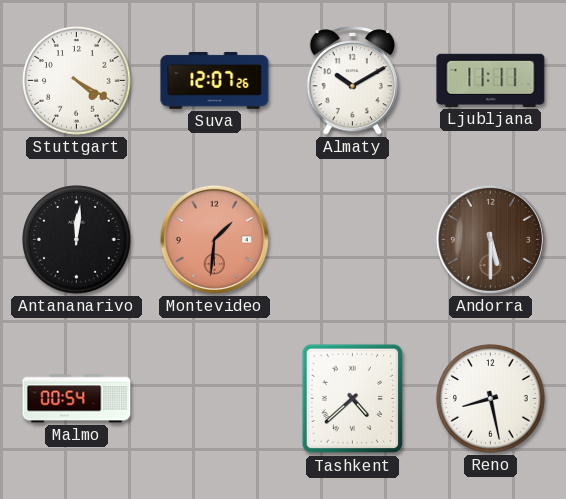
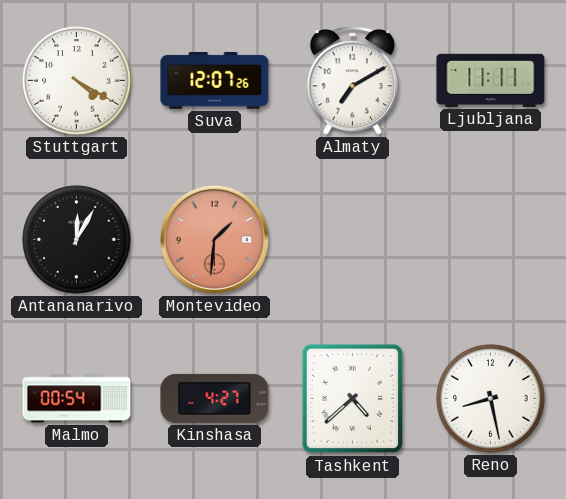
Almaty: 10:10 -> 7:10 (352, 81)
Antananarivo: 12:01 -> 12:05 (77, 240)
Andorra: 5:30 -> none (490, 239)
Kinshasa: none -> 4:27 (215, 398)
